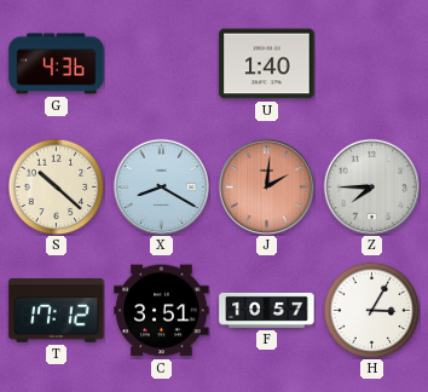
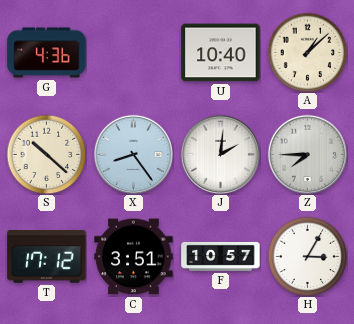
U: 1:40 -> 10:40 (221, 53)
A: none -> 1:08 (307, 52)
X: 8:20 -> 8:24 (133, 154)
J dial: salmon -> white (220, 154)
